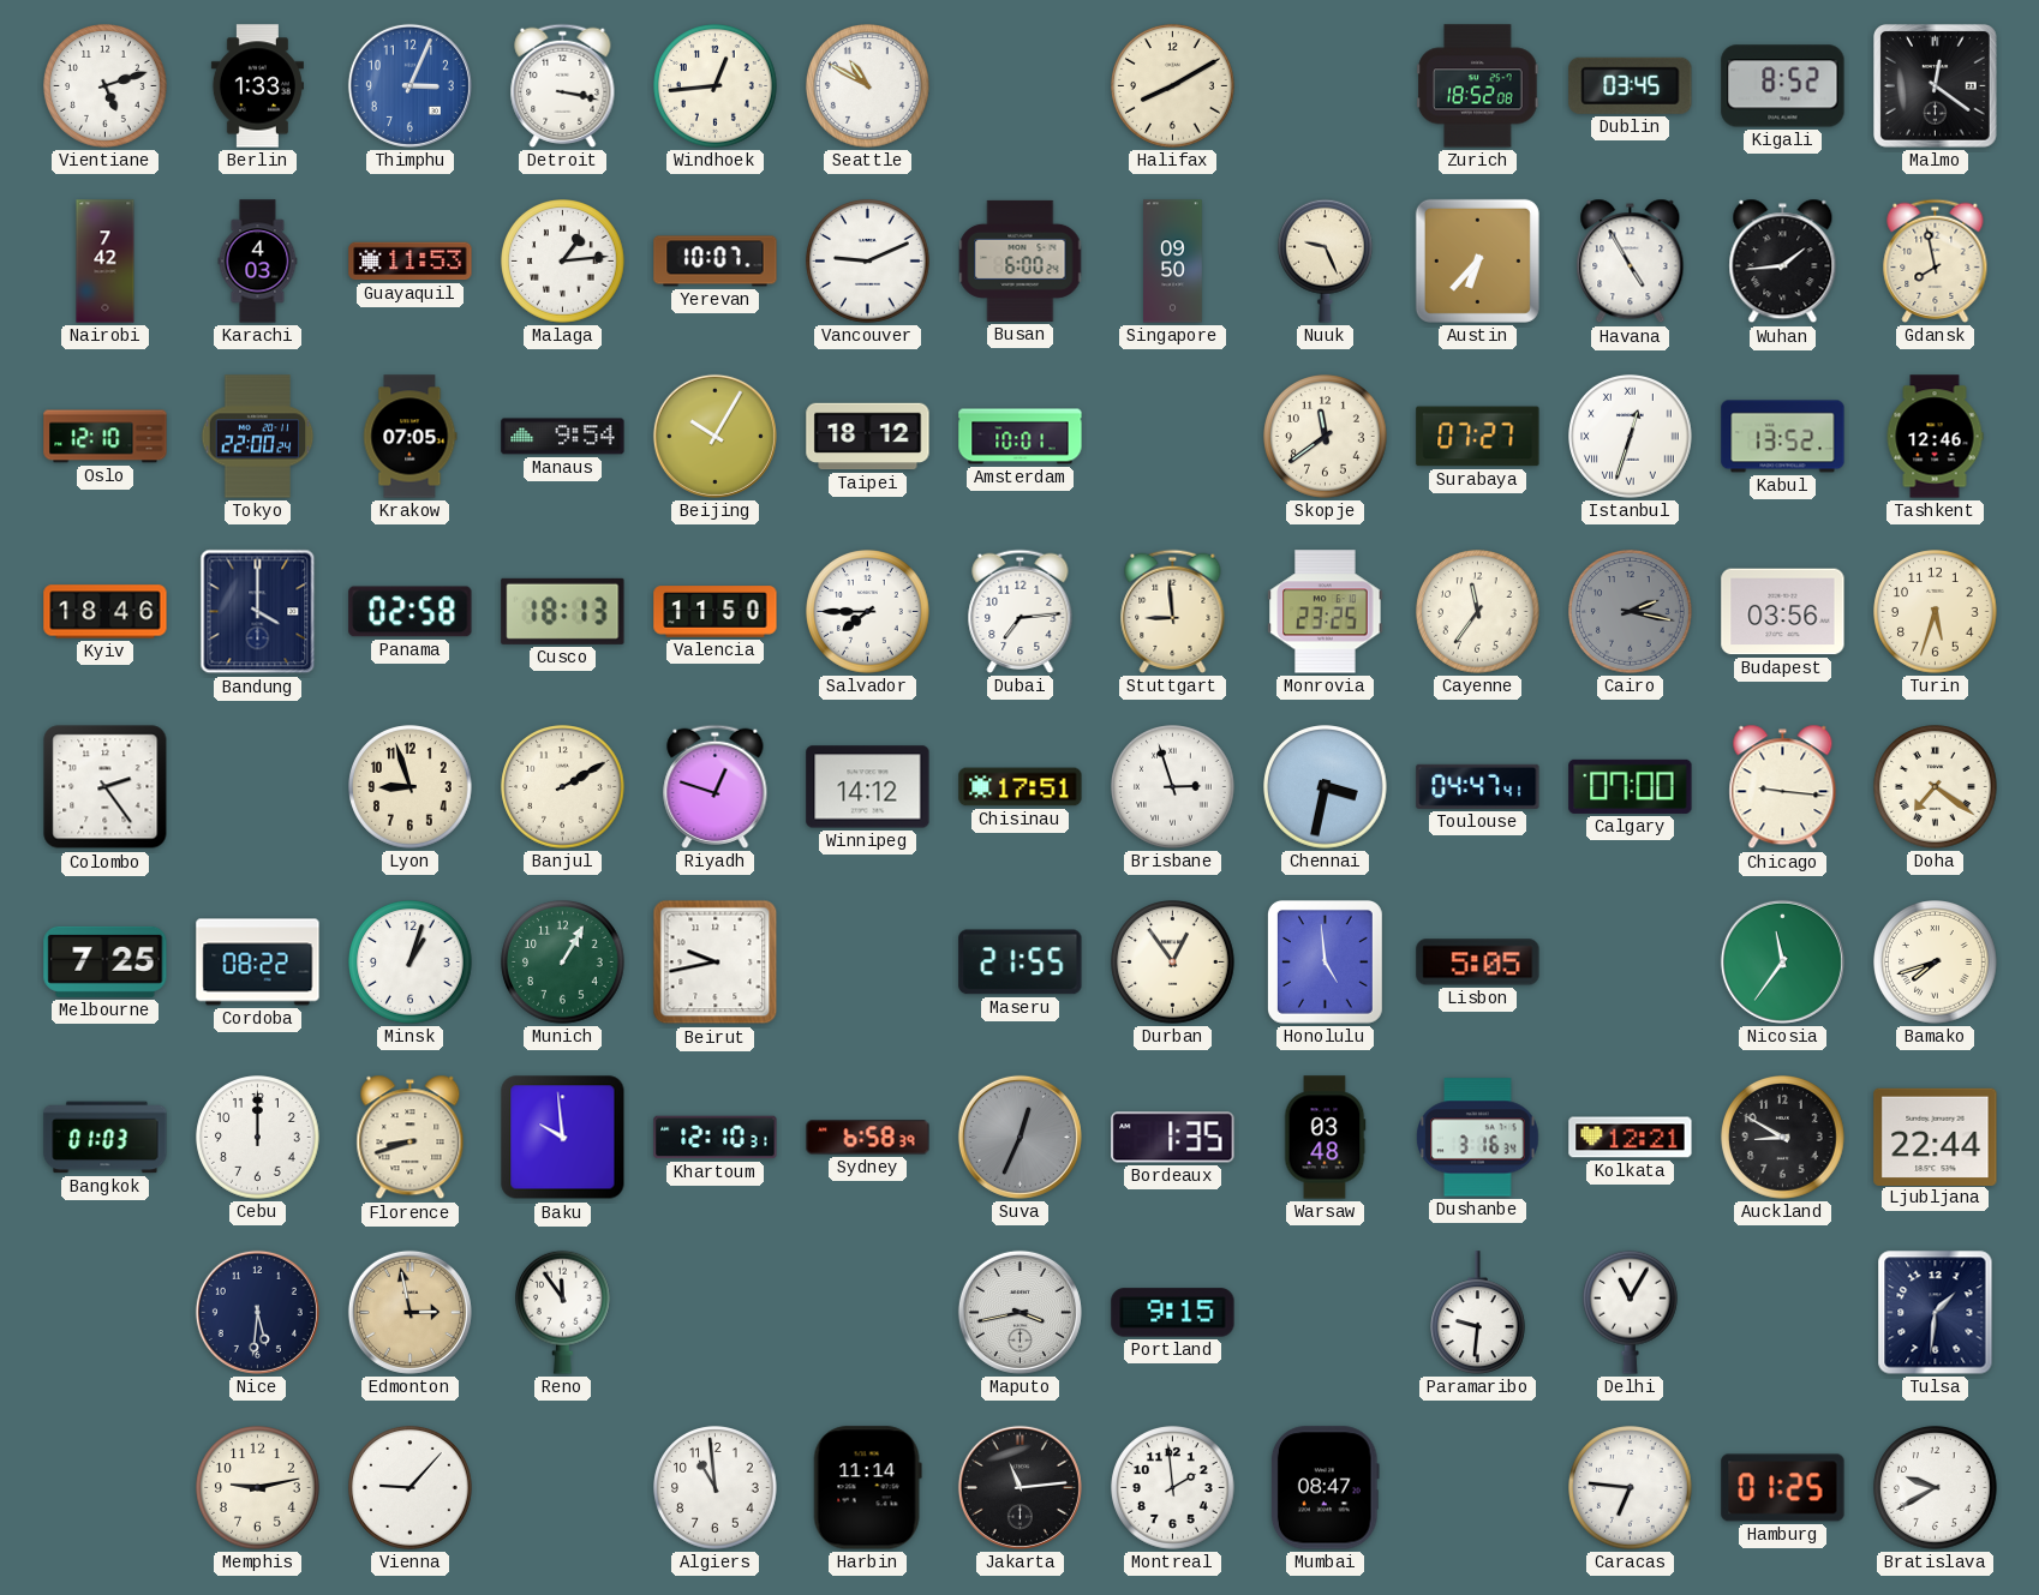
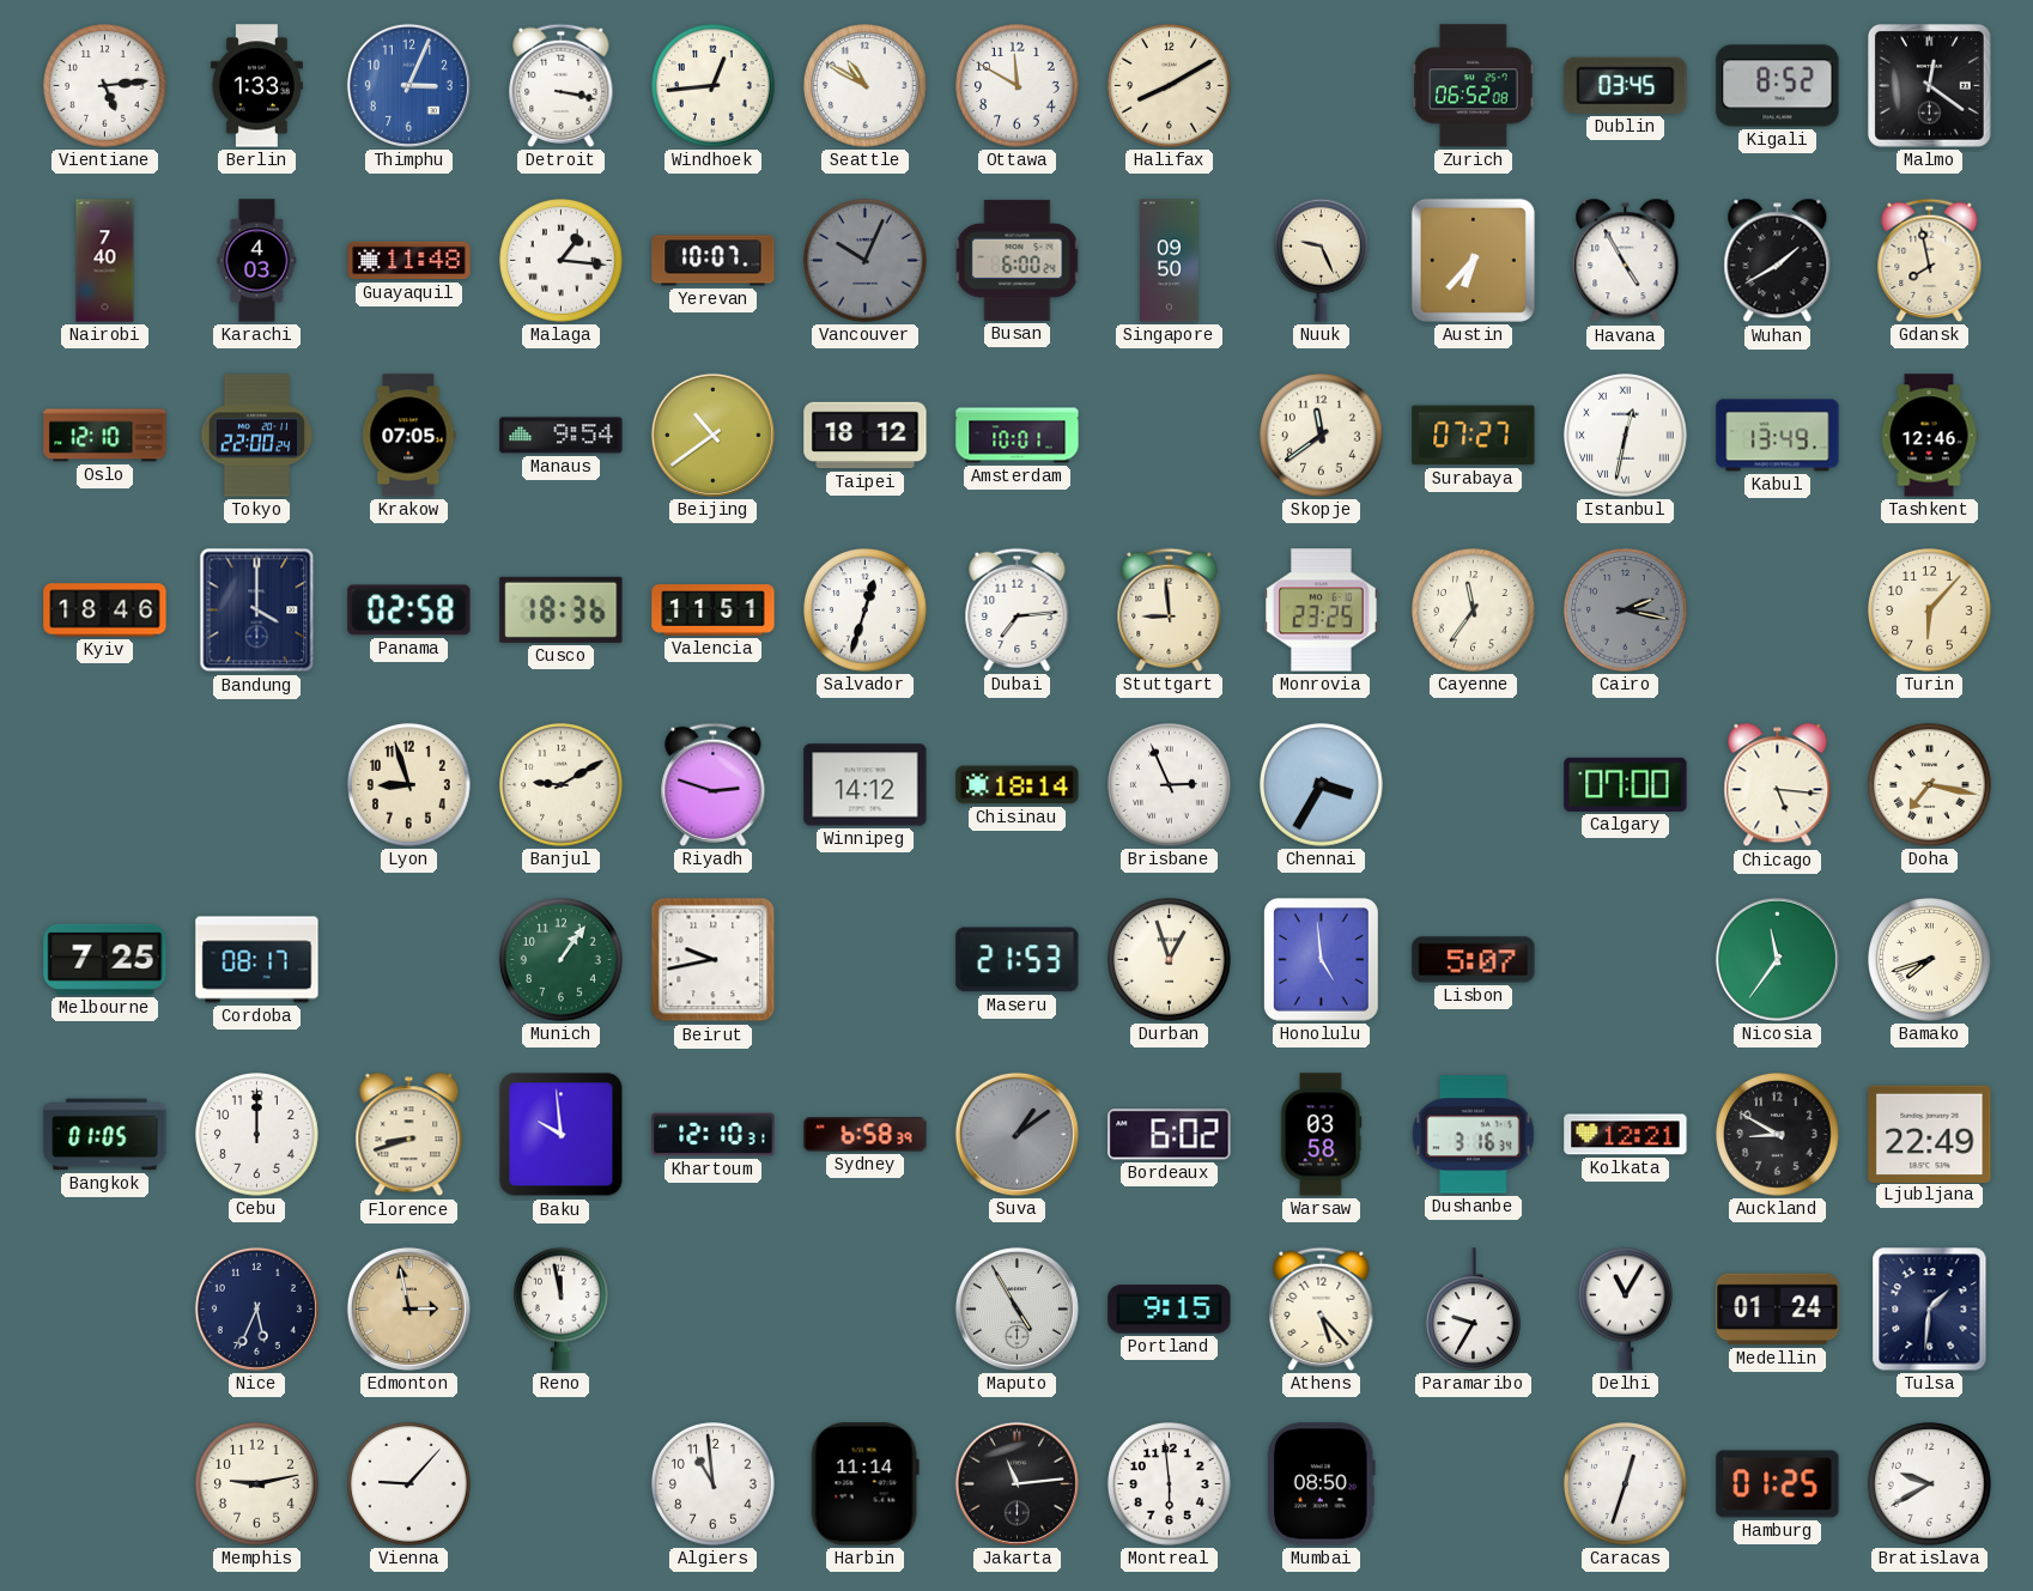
Vientiane: 5:12 -> 5:14 (105, 86)
Ottawa: none -> 11:50 (1018, 86)
Zurich: 18:52 -> 06:52 (1474, 86)
Nairobi: 7:42 -> 7:40 (105, 261)
Guayaquil: 11:53 -> 11:48 (409, 261)
Malaga: 1:14 -> 1:16 (562, 261)
Vancouver: 9:11 -> 10:04 (866, 261)
Vancouver dial: white -> grey (866, 261)
Wuhan: 1:44 -> 1:40 (1778, 261)
Beijing: 10:05 -> 10:39 (712, 435)
Istanbul: 12:33 -> 12:32 (1626, 436)
Kabul: 13:52 -> 13:49 (1778, 436)
Cusco: 18:13 -> 18:36 (562, 609)
Valencia: 11:50 -> 11:51 (714, 611)
Salvador: 7:45 -> 12:33 (866, 611)
Budapest: 03:56 -> none (1783, 612)
Turin: 5:33 -> 6:07 (1930, 611)
Colombo: 2:24 -> none (106, 787)
Banjul: 2:10 -> 9:10 (562, 785)
Riyadh: 12:48 -> 2:48 (714, 784)
Chisinau: 17:51 -> 18:14 (1018, 785)
Brisbane: 2:57 -> 2:56 (1170, 785)
Chennai: 3:32 -> 3:35 (1322, 785)
Toulouse: 04:47 -> none (1478, 786)
Chicago: 9:16 -> 5:16 (1778, 785)
Doha: 7:21 -> 7:17 (1930, 785)
Cordoba: 08:22 -> 08:17 (257, 960)
Minsk: 1:03 -> none (411, 963)
Munich: 1:05 -> 1:06 (562, 960)
Maseru: 21:55 -> 21:53 (1018, 960)
Durban: 12:54 -> 12:57 (1170, 960)
Lisbon: 5:05 -> 5:07 (1474, 960)
Bangkok: 01:03 -> 01:05 (105, 1135)
Suva: 12:34 -> 1:09 (1017, 1134)
Bordeaux: 1:35 -> 6:02 (1170, 1135)
Warsaw: 03:48 -> 03:58 (1321, 1135)
Ljubljana: 22:44 -> 22:49 (1930, 1134)
Nice: 5:31 -> 5:34 (256, 1308)
Reno: 11:54 -> 11:58 (562, 1308)
Maputo: 3:43 -> 4:55 (1017, 1308)
Athens: none -> 5:23 (1322, 1308)
Paramaribo: 9:31 -> 9:35 (1474, 1310)
Medellin: none -> 01:24 (1778, 1310)
Montreal: 1:59 -> 5:59 (1170, 1484)
Mumbai: 08:47 -> 08:50 (1321, 1484)
Caracas: 6:46 -> 12:33 (1626, 1484)
